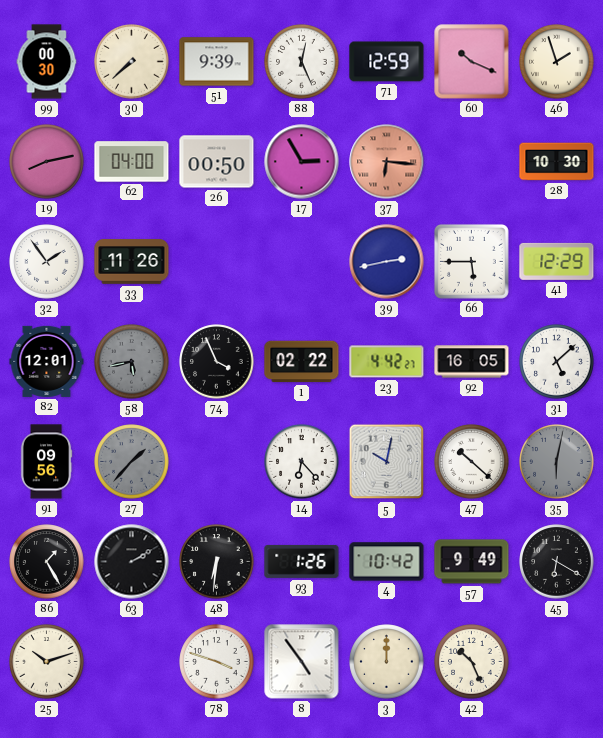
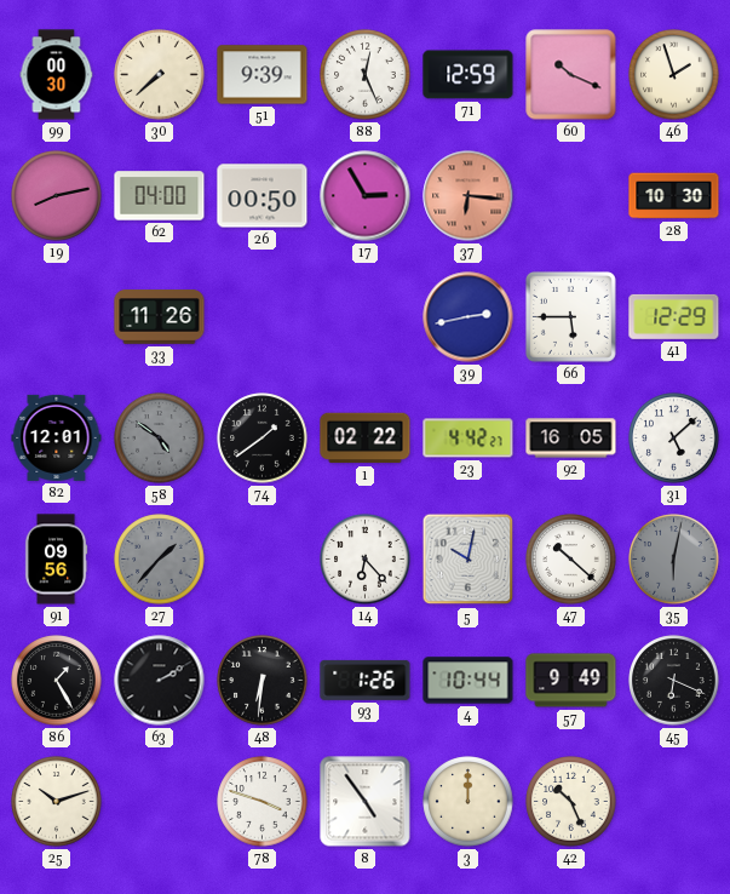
32: 1:54 -> none (47, 262)
58: 5:43 -> 4:51 (160, 439)
74: 3:56 -> 1:39 (263, 439)
4: 10:42 -> 10:44 (469, 681)
45: 6:20 -> 6:19 (674, 681)
